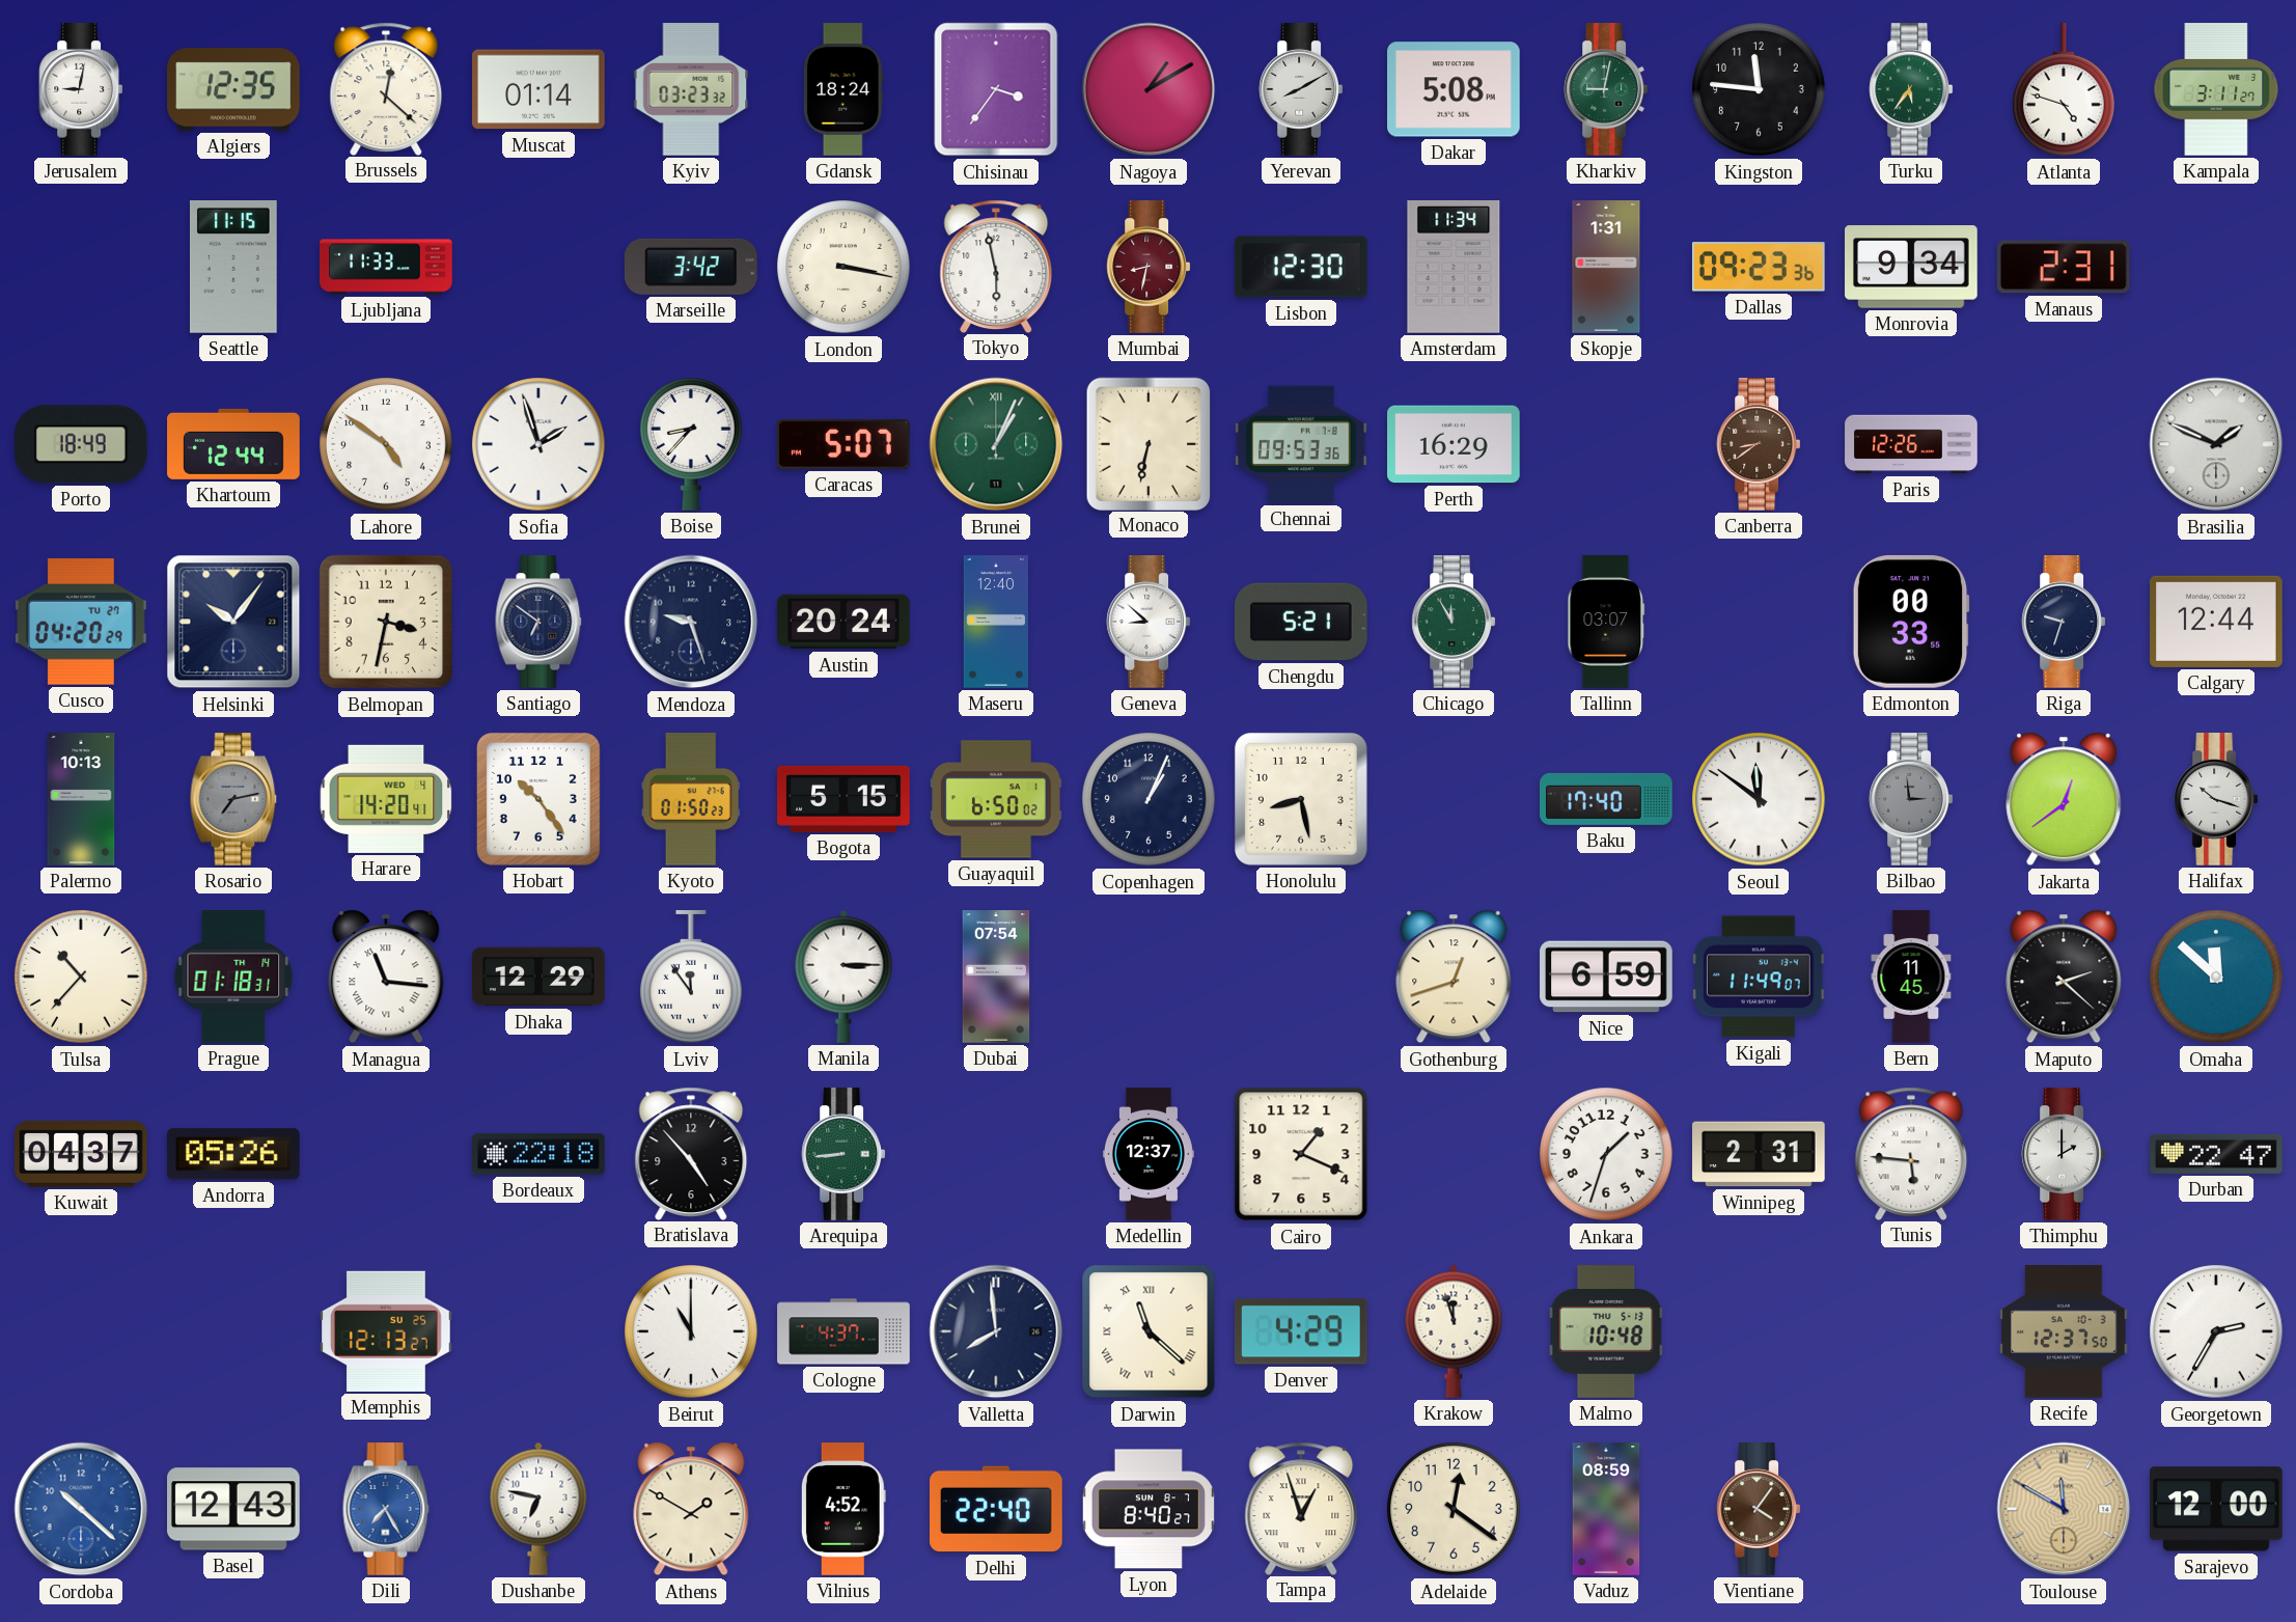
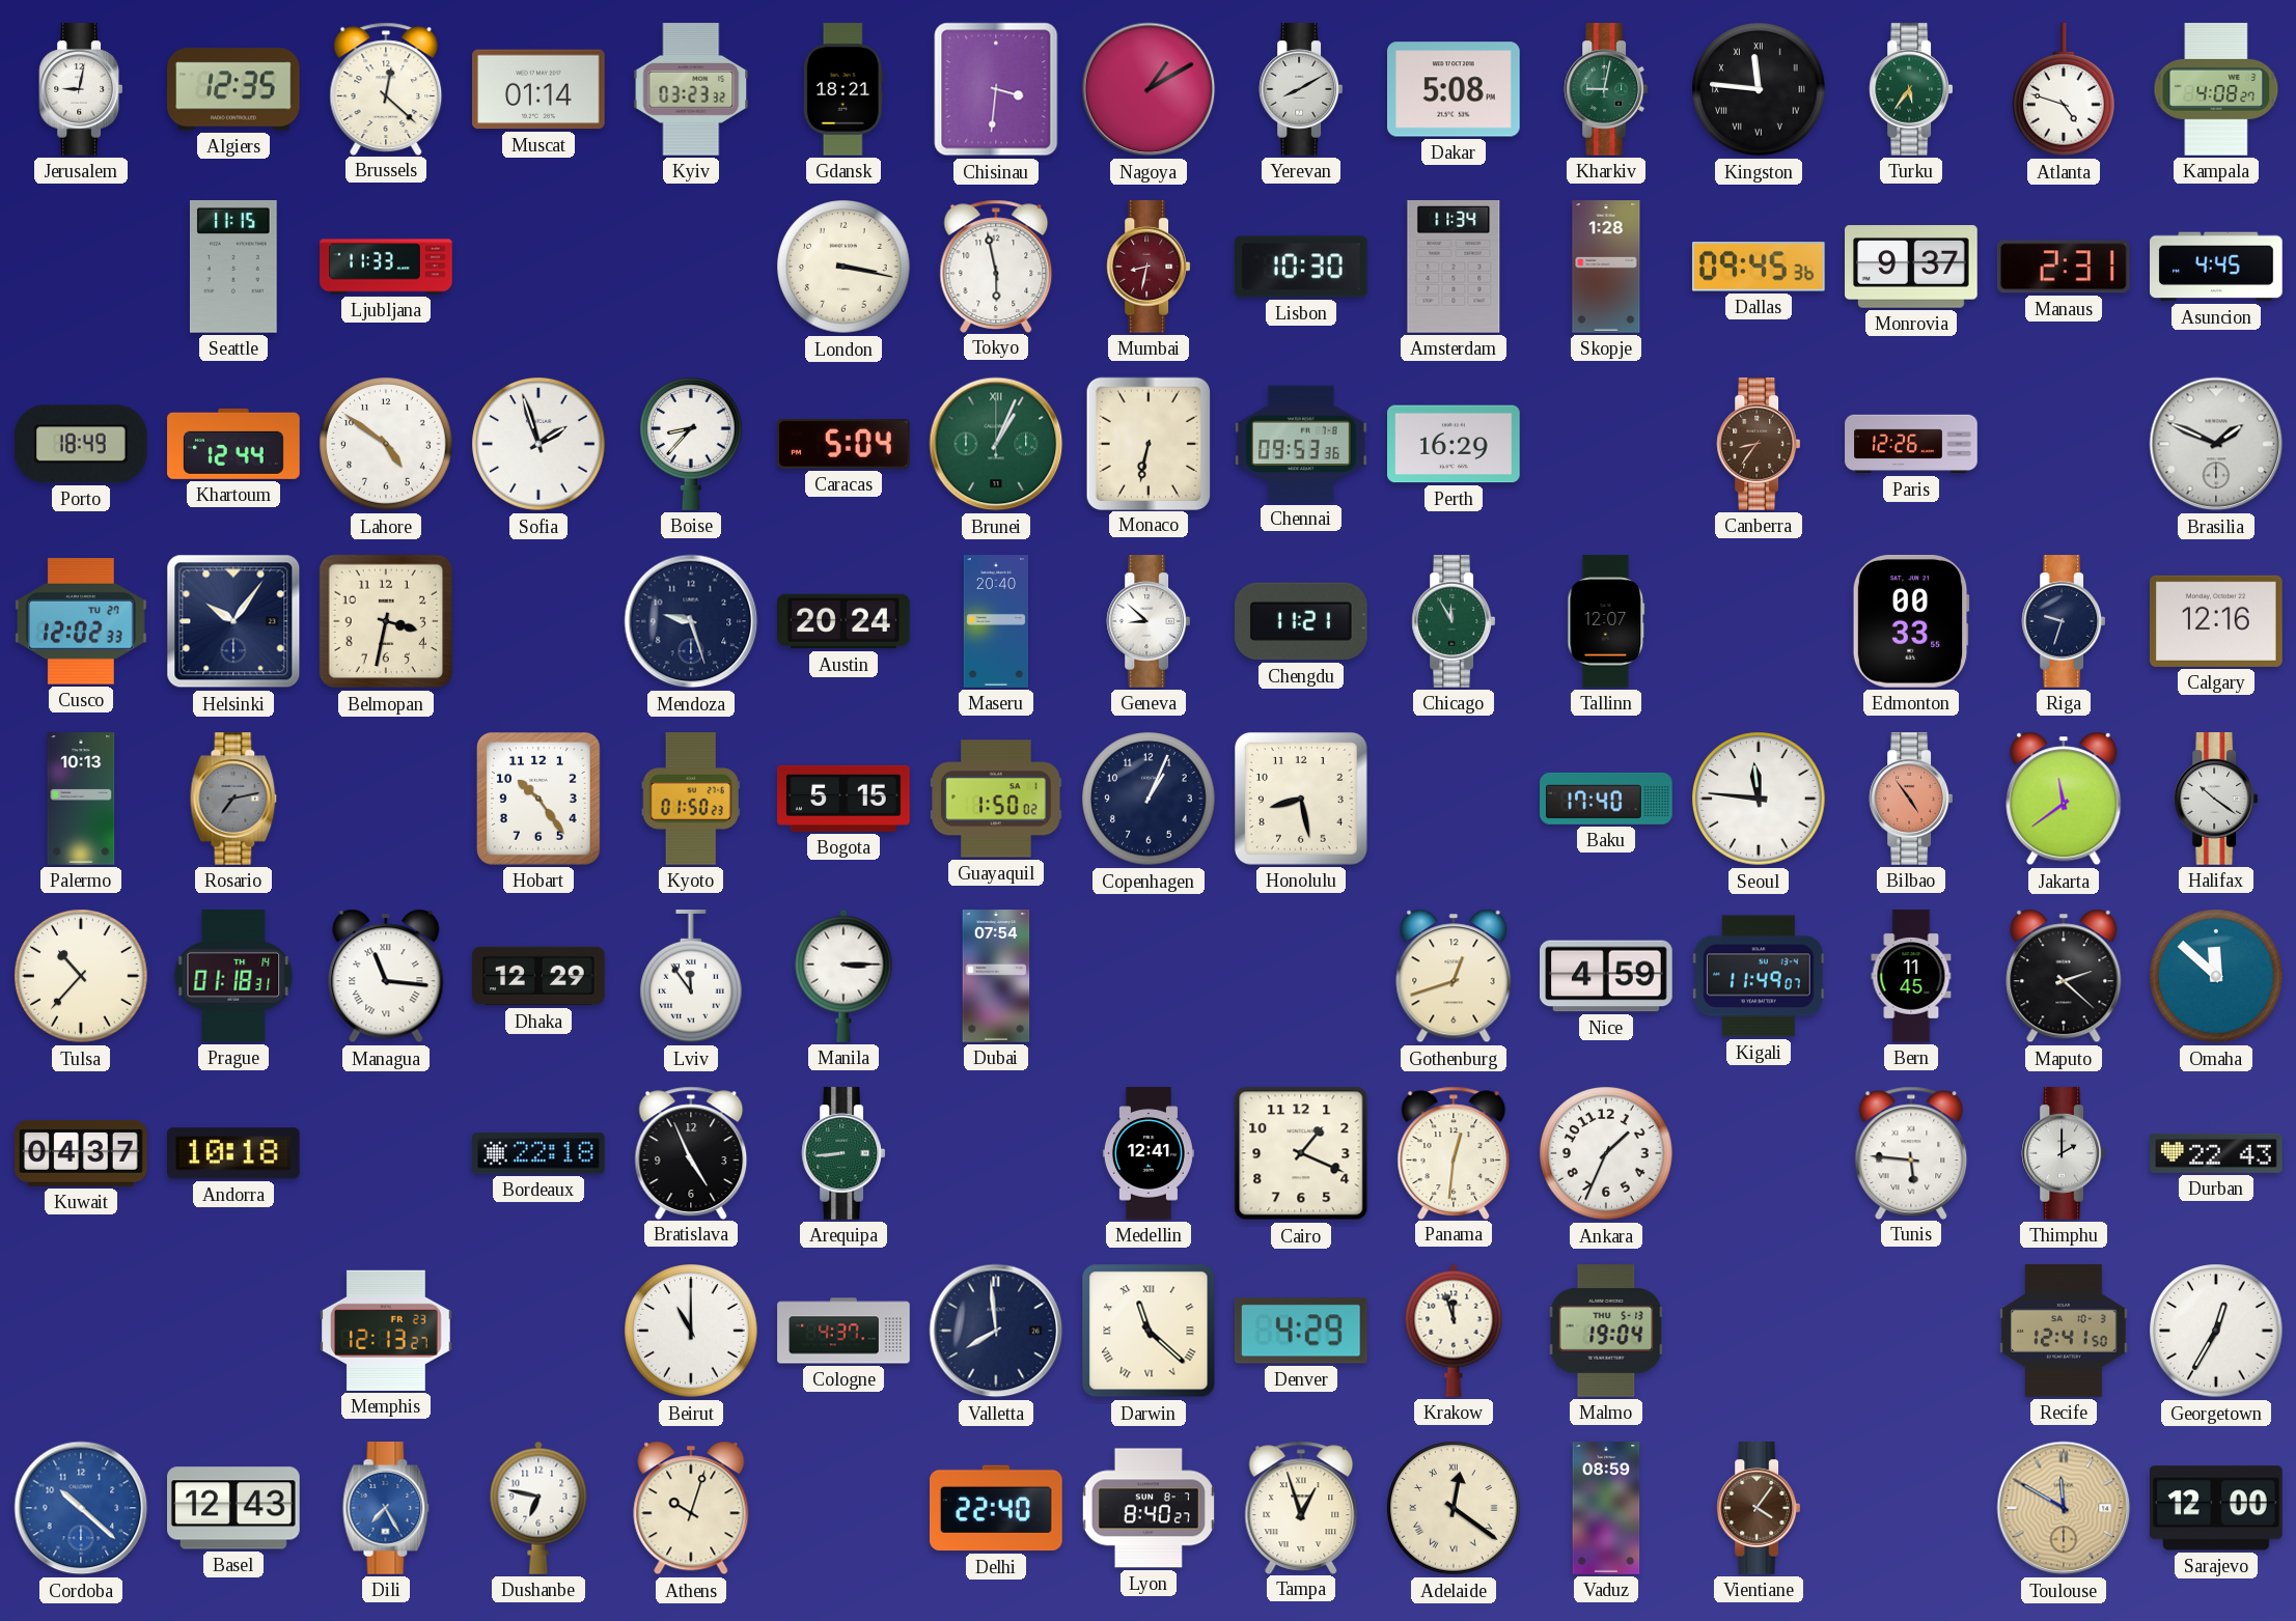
Gdansk: 18:24 -> 18:21 (843, 89)
Chisinau: 3:36 -> 3:31 (996, 89)
Kingston numerals: Arabic -> Roman (1759, 89)
Kampala: 3:11 -> 4:08 (2216, 89)
Marseille: 3:42 -> none (691, 267)
Lisbon: 12:30 -> 10:30 (1301, 267)
Skopje: 1:31 -> 1:28 (1606, 267)
Dallas: 09:23 -> 09:45 (1759, 267)
Monrovia: 9:34 -> 9:37 (1911, 267)
Asuncion: none -> 4:45 (2216, 267)
Caracas: 5:07 -> 5:04 (843, 444)
Canberra: 8:39 -> 8:36 (1759, 444)
Cusco: 04:20 -> 12:02 (82, 621)
Santiago: 6:51 -> none (538, 622)
Maseru: 12:40 -> 20:40 (995, 621)
Chengdu: 5:21 -> 11:21 (1301, 621)
Tallinn: 03:07 -> 12:07 (1606, 621)
Calgary: 12:44 -> 12:16 (2217, 621)
Harare: 14:20 -> none (386, 799)
Guayaquil: 6:50 -> 1:50 (997, 799)
Seoul: 11:51 -> 11:46 (1759, 799)
Bilbao: 2:59 -> 4:54 (1911, 799)
Bilbao dial: grey -> salmon (1911, 799)
Jakarta: 12:39 -> 11:39 (2064, 799)
Halifax: 10:18 -> 10:21 (2216, 799)
Nice: 6:59 -> 4:59 (1606, 976)
Andorra: 05:26 -> 10:18 (234, 1153)
Bratislava: 4:53 -> 4:56 (691, 1152)
Medellin: 12:37 -> 12:41 (1149, 1153)
Panama: none -> 12:31 (1454, 1152)
Ankara: 1:33 -> 1:34 (1606, 1153)
Winnipeg: 2:31 -> none (1759, 1154)
Durban: 22:47 -> 22:43 (2216, 1153)
Memphis date: SU 25 -> FR 23 (386, 1331)
Malmo: 10:48 -> 19:04 (1606, 1331)
Recife: 12:37 -> 12:41 (2064, 1331)
Georgetown: 2:35 -> 12:35 (2216, 1331)
Athens: 1:50 -> 10:03 (691, 1508)
Vilnius: 4:52 -> none (843, 1509)
Adelaide numerals: Arabic -> Roman (1454, 1508)
